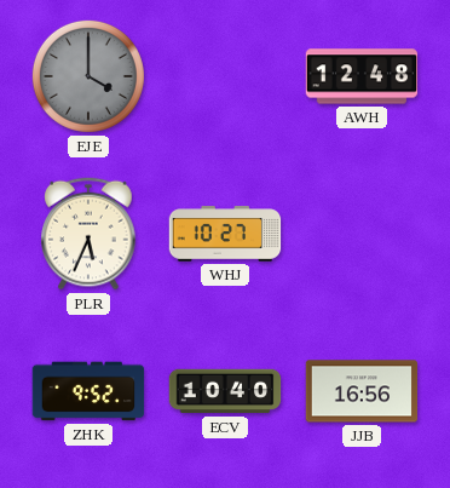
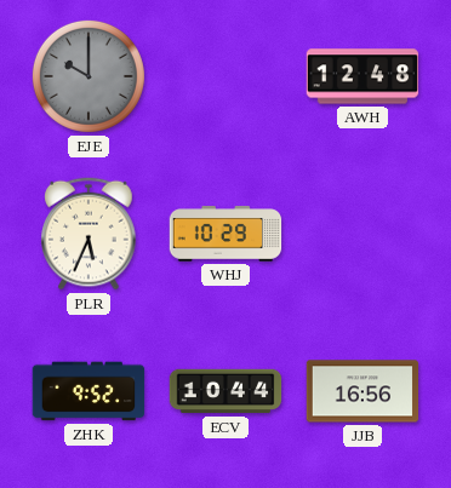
EJE: 4:00 -> 10:00 (89, 76)
WHJ: 10:27 -> 10:29 (225, 234)
ECV: 10:40 -> 10:44 (225, 391)
